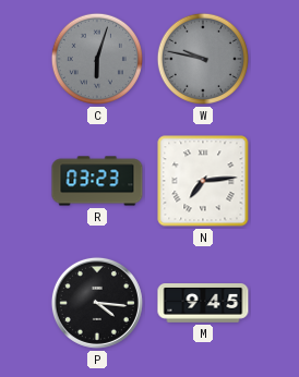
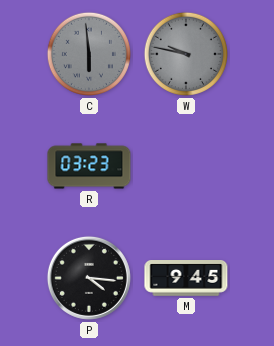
C: 6:03 -> 5:59 (89, 54)
N: 7:14 -> none (203, 181)
